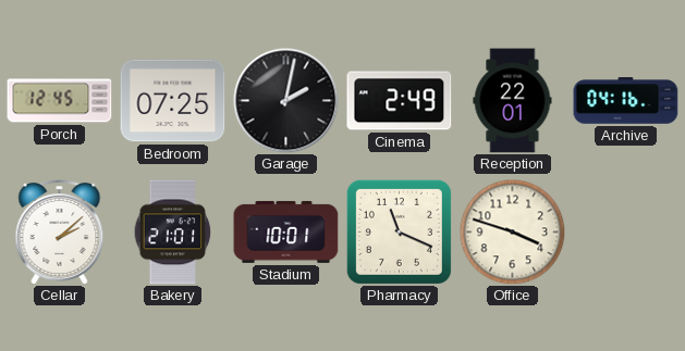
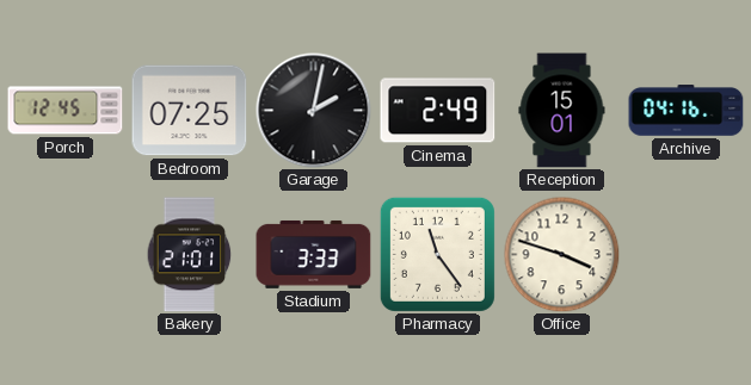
Reception: 22:01 -> 15:01 (562, 111)
Cellar: 2:08 -> none (60, 233)
Stadium: 10:01 -> 3:33 (314, 254)
Pharmacy: 11:19 -> 11:24 (437, 254)
